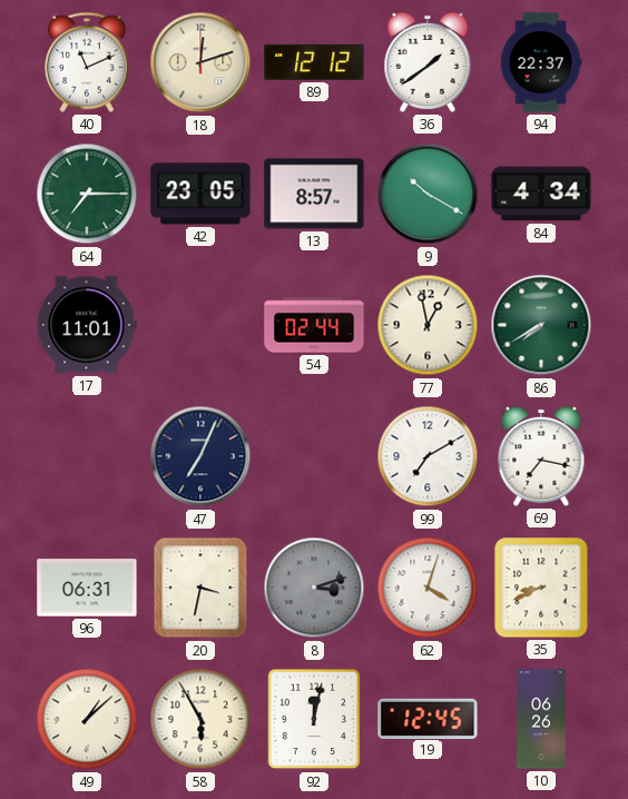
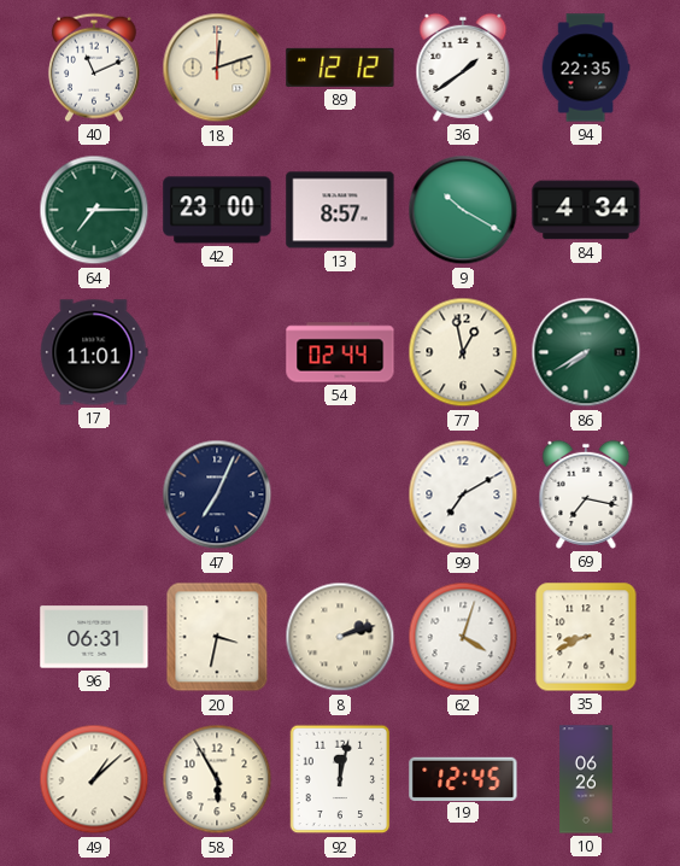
94: 22:37 -> 22:35 (586, 68)
42: 23:05 -> 23:00 (217, 210)
8: 3:12 -> 2:12 (340, 637)
8 dial: grey -> cream (340, 637)
